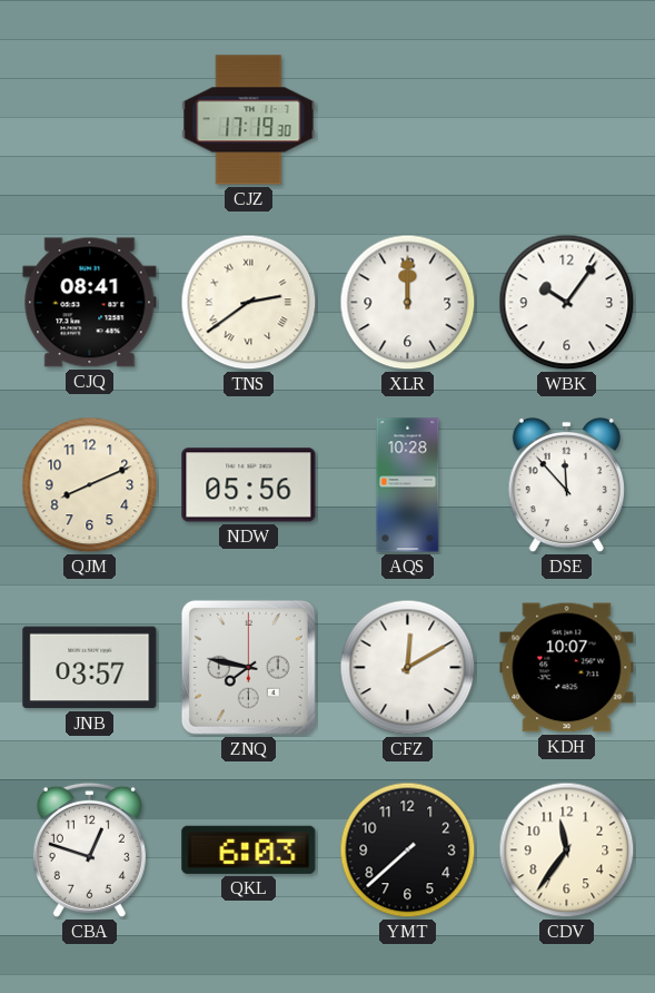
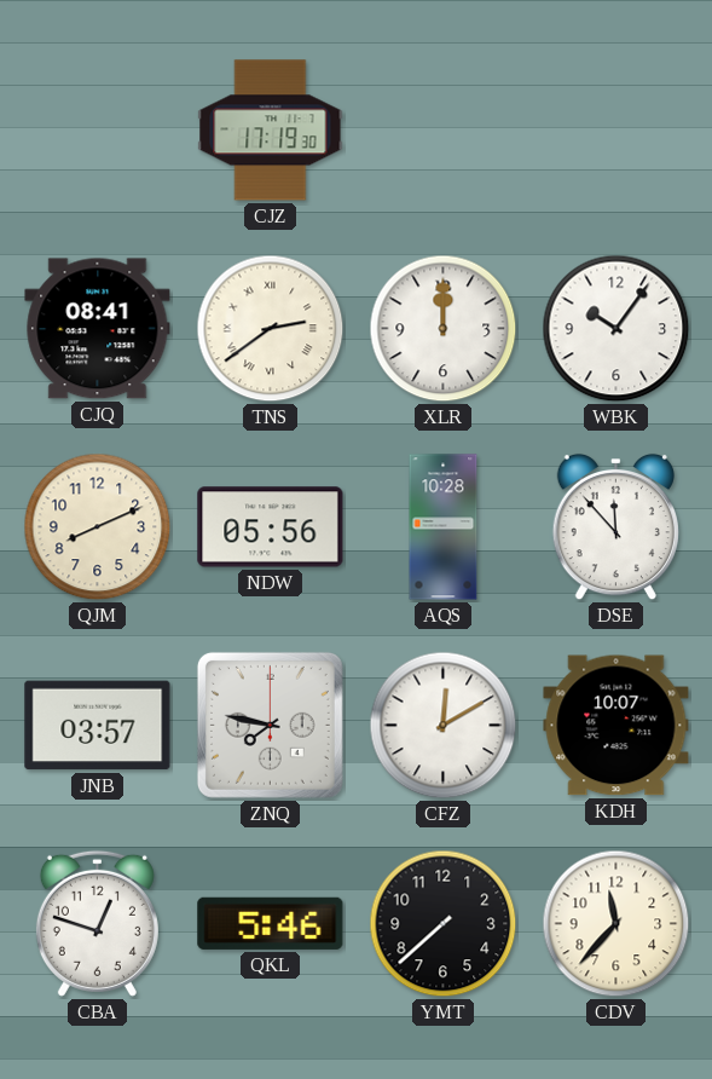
QKL: 6:03 -> 5:46 (271, 923)
CDV: 11:36 -> 11:37 (617, 924)
